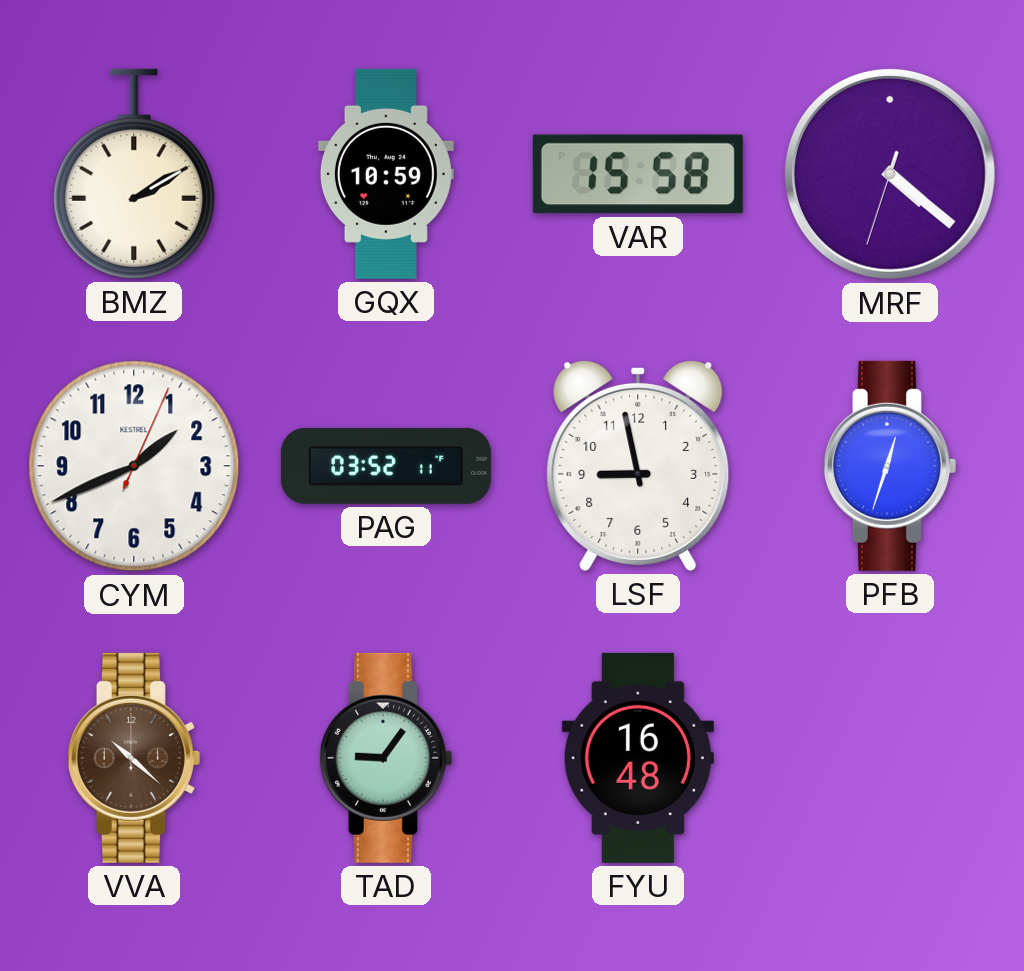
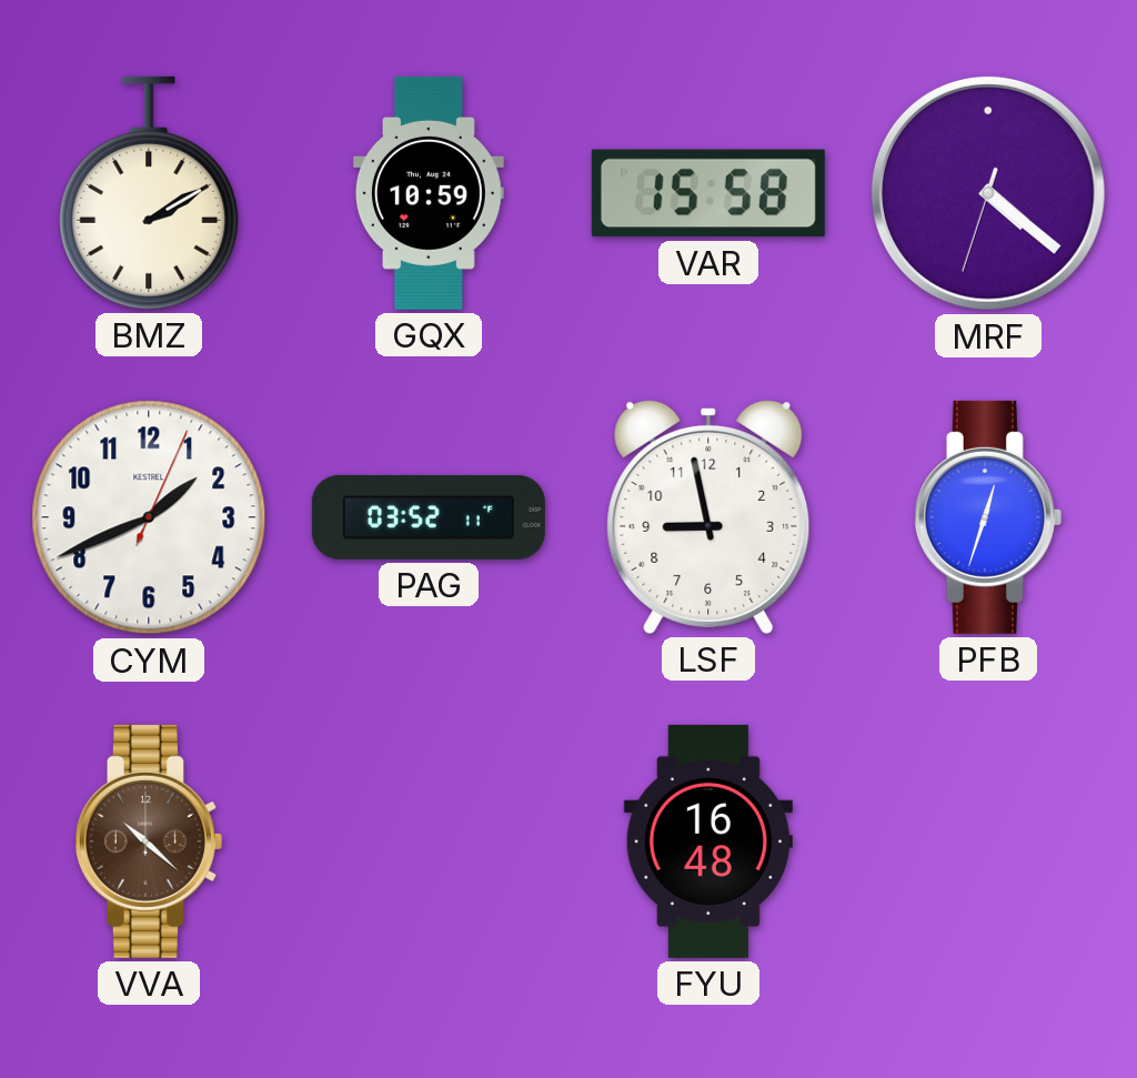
TAD: 9:06 -> none (385, 758)
